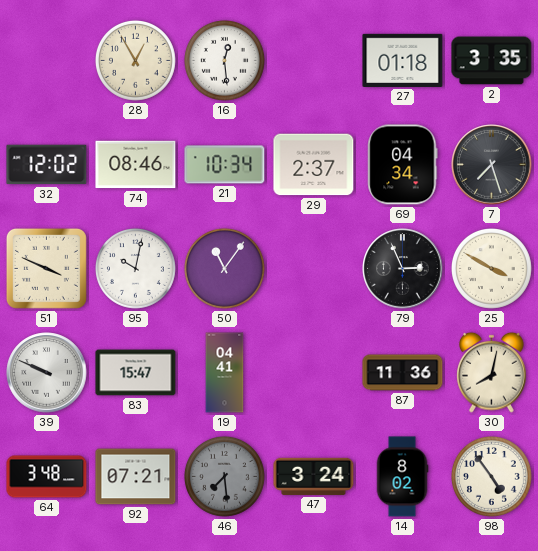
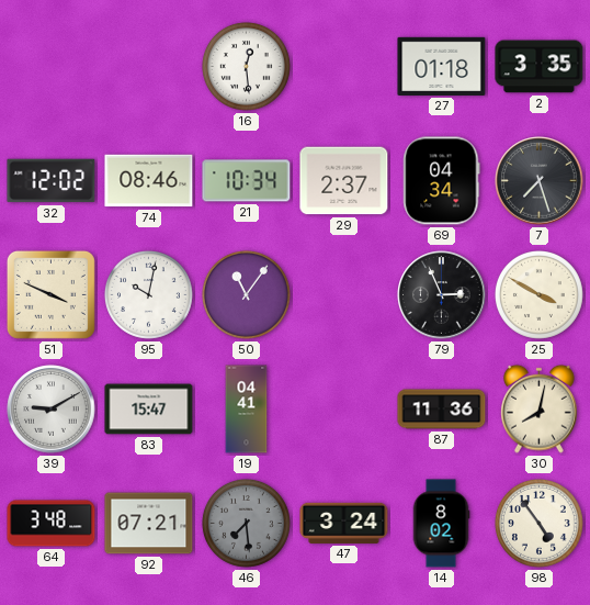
28: 12:55 -> none (135, 60)
39: 9:49 -> 9:10 (52, 410)
